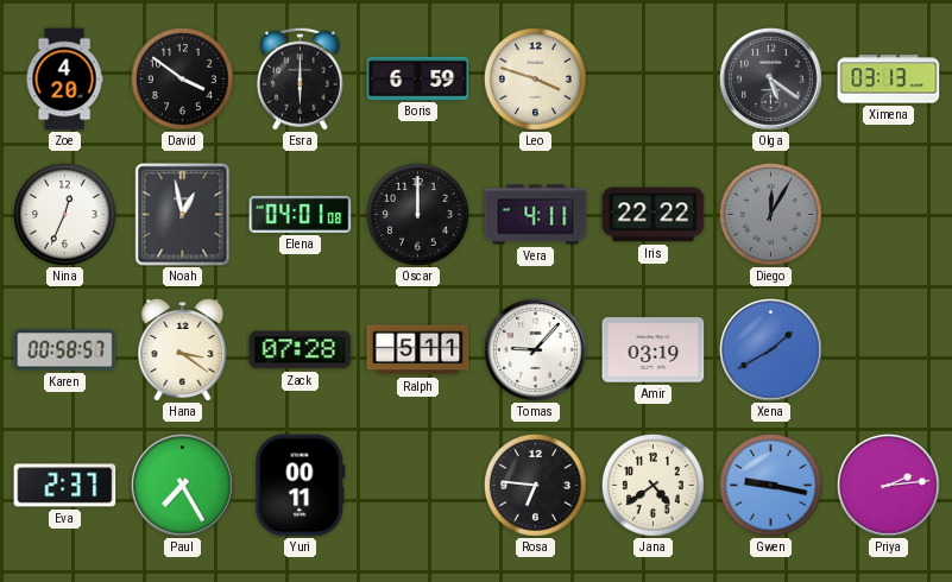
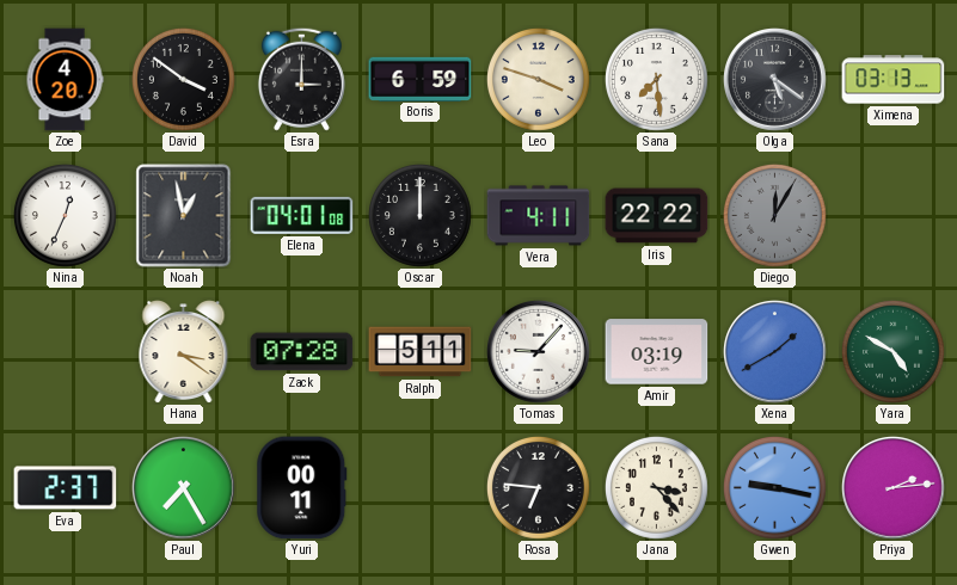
Esra: 6:00 -> 3:00 (301, 79)
Sana: none -> 7:29 (656, 79)
Karen: 00:58 -> none (65, 350)
Yara: none -> 4:50 (892, 351)
Jana: 4:39 -> 3:23 (656, 487)
